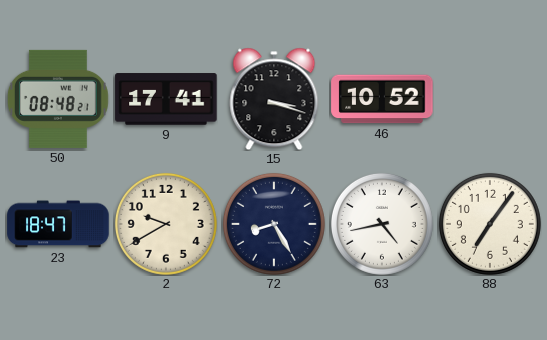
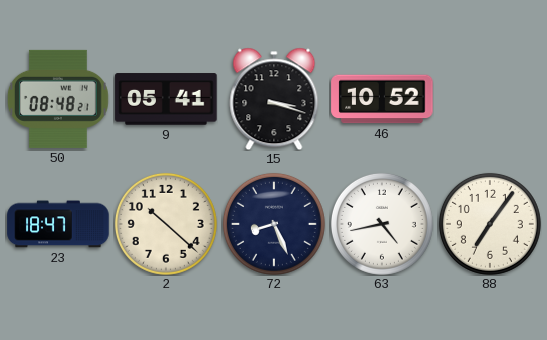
9: 17:41 -> 05:41 (166, 99)
2: 9:40 -> 10:22 (166, 224)
72: 8:25 -> 8:26 (274, 224)
